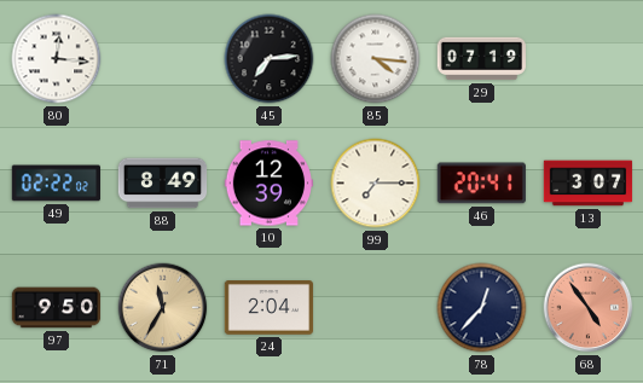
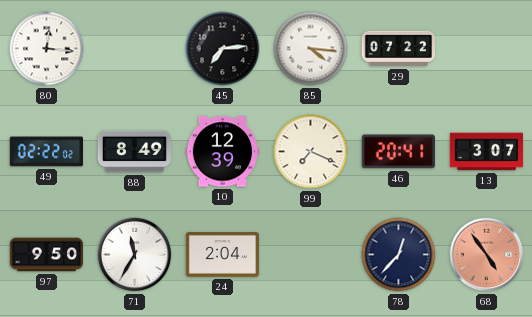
29: 07:19 -> 07:22 (399, 49)
99: 7:15 -> 7:19 (311, 152)
71 dial: champagne -> white (135, 255)
